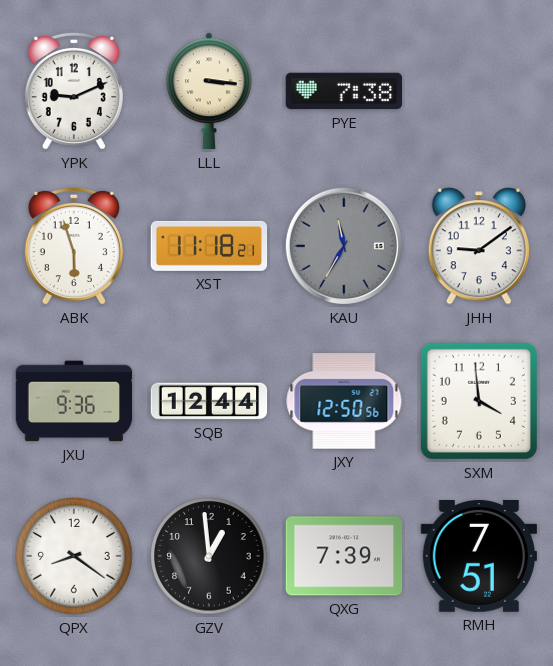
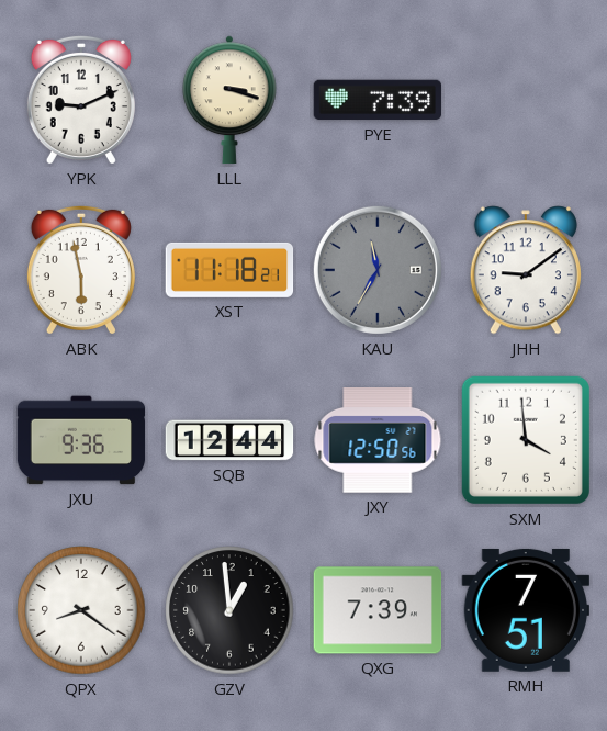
LLL: 3:16 -> 3:18 (231, 100)
PYE: 7:38 -> 7:39 (378, 100)
ABK: 5:57 -> 5:58 (81, 270)
